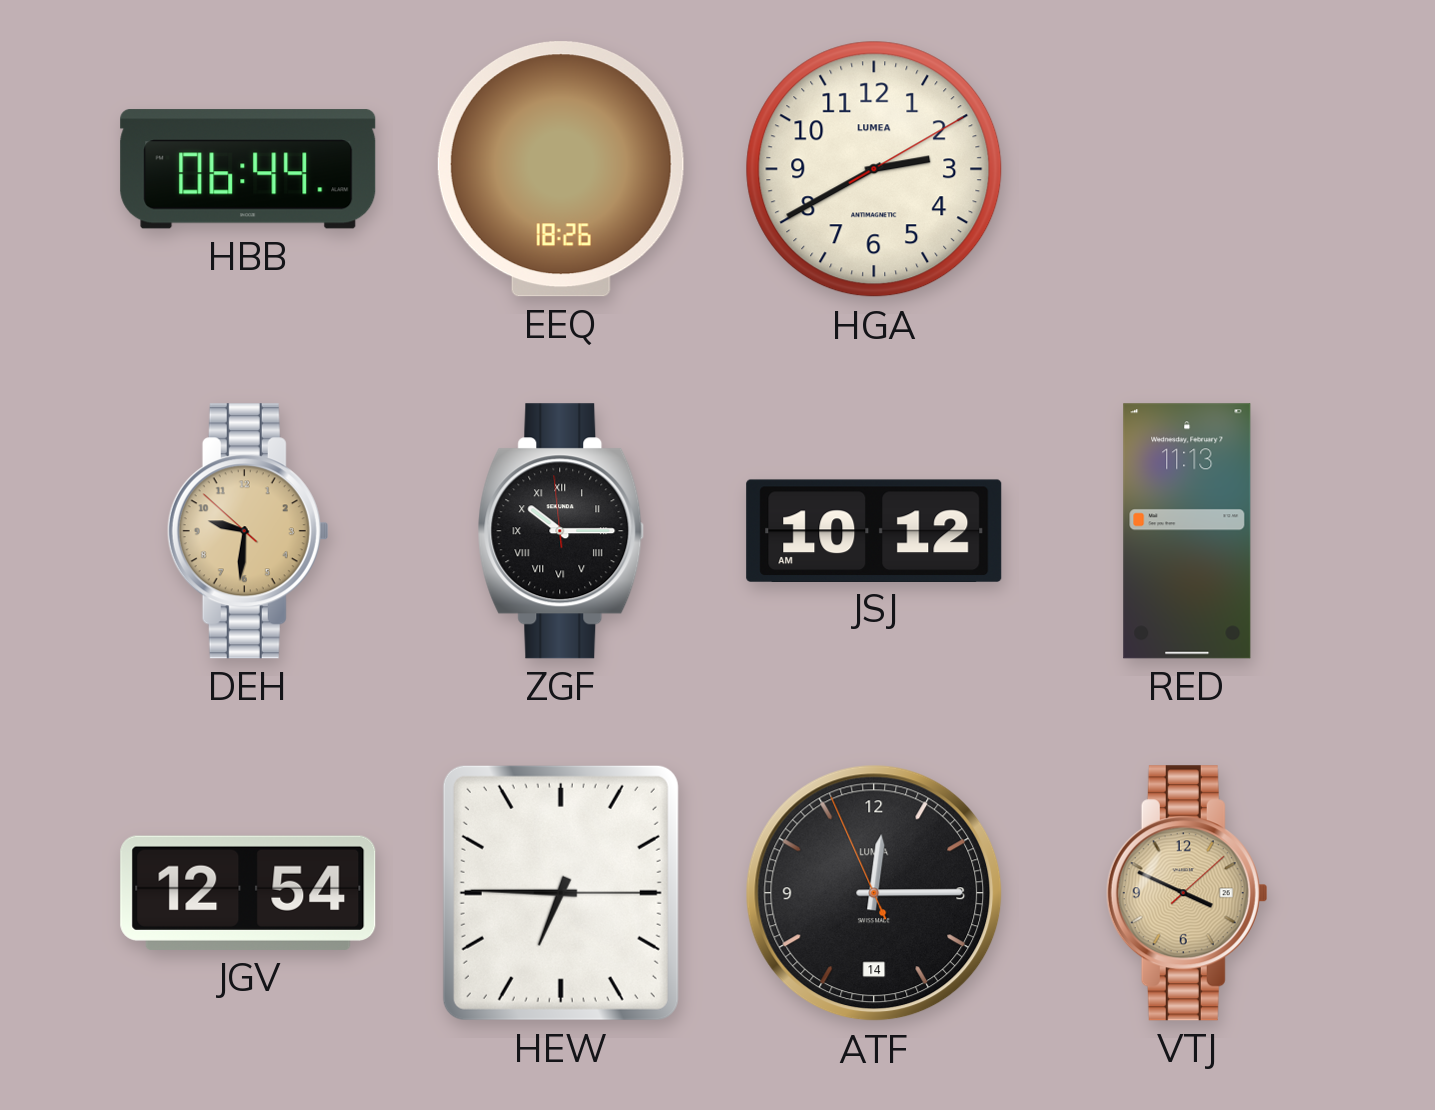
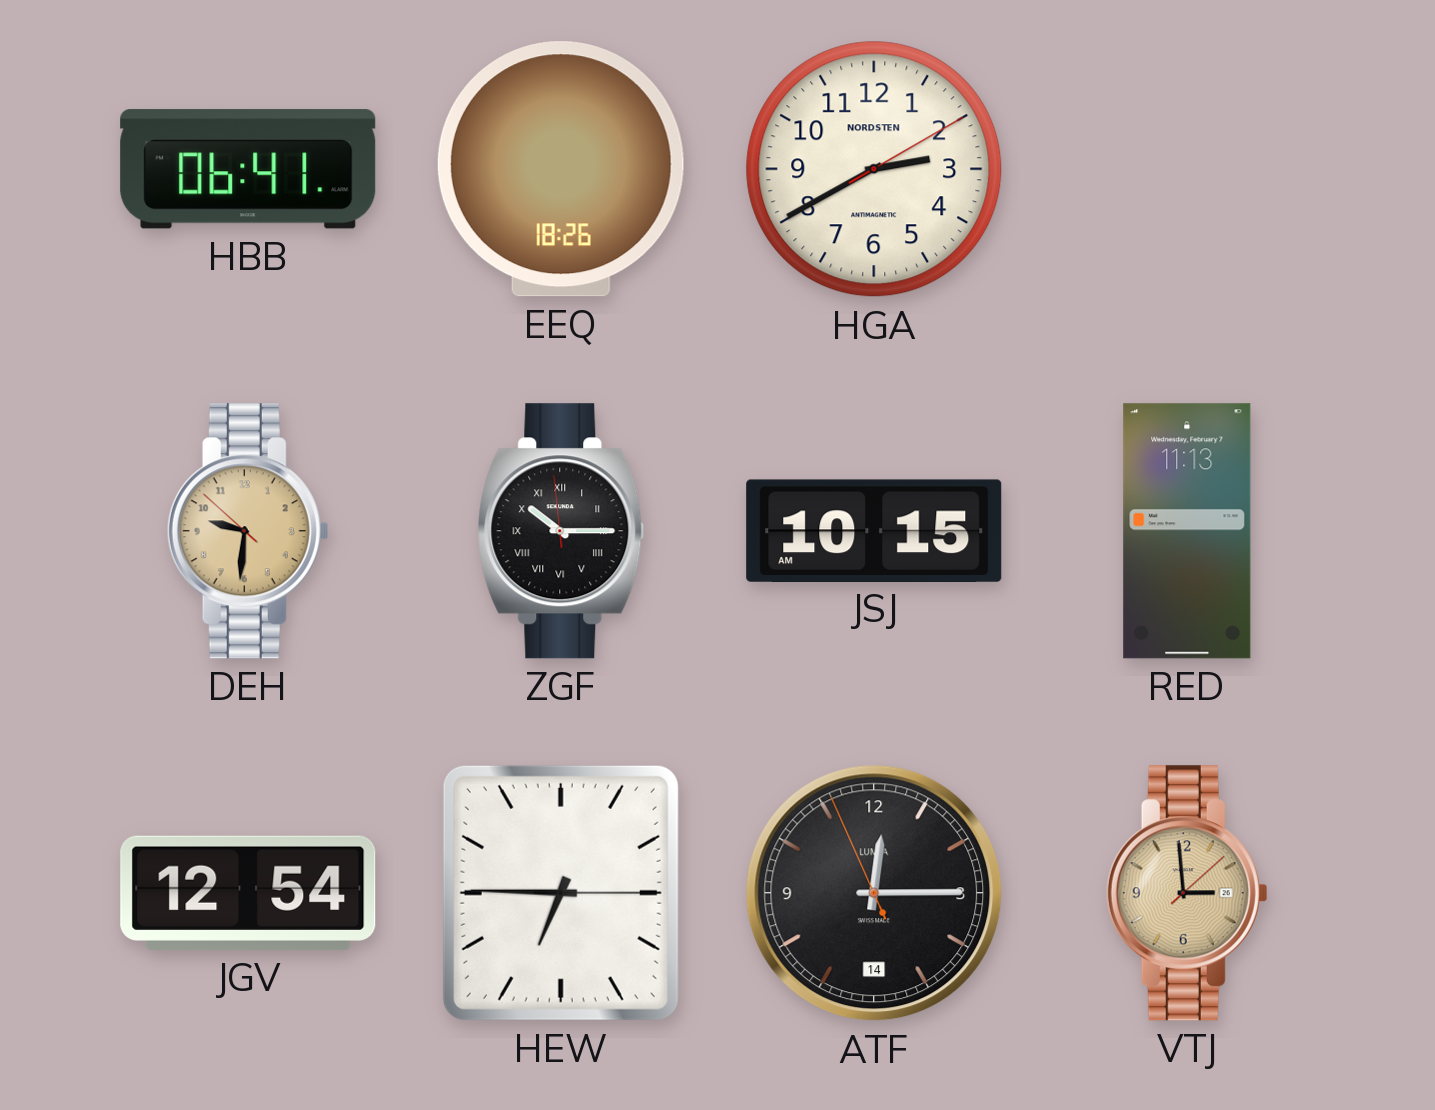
HBB: 06:44 -> 06:41 (248, 169)
HGA brand: LUMEA -> NORDSTEN (874, 169)
JSJ: 10:12 -> 10:15 (874, 530)
VTJ: 3:49 -> 2:59 (1187, 893)
